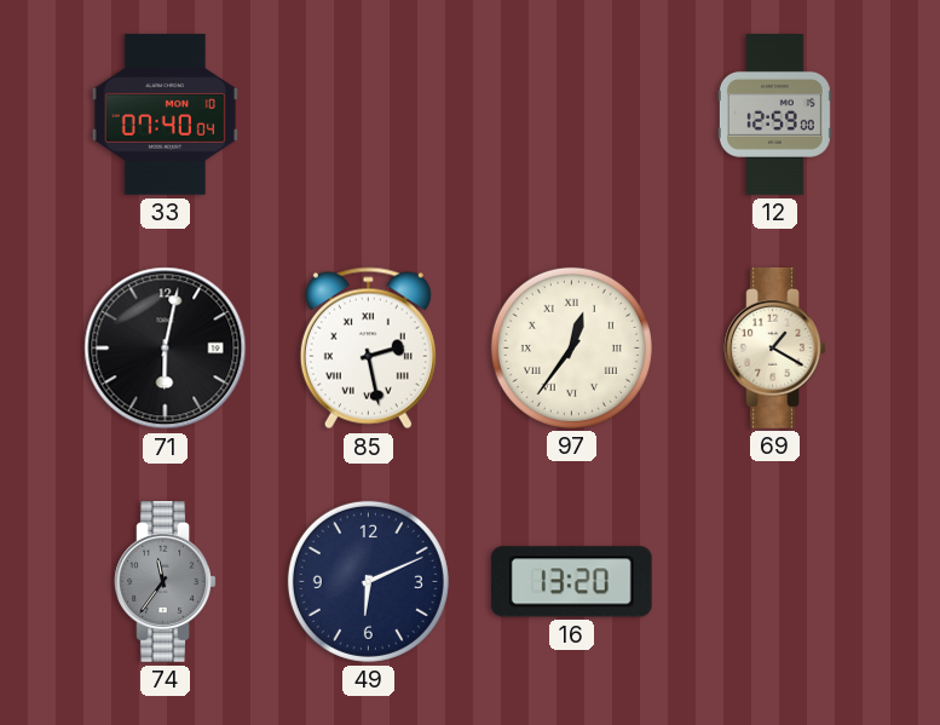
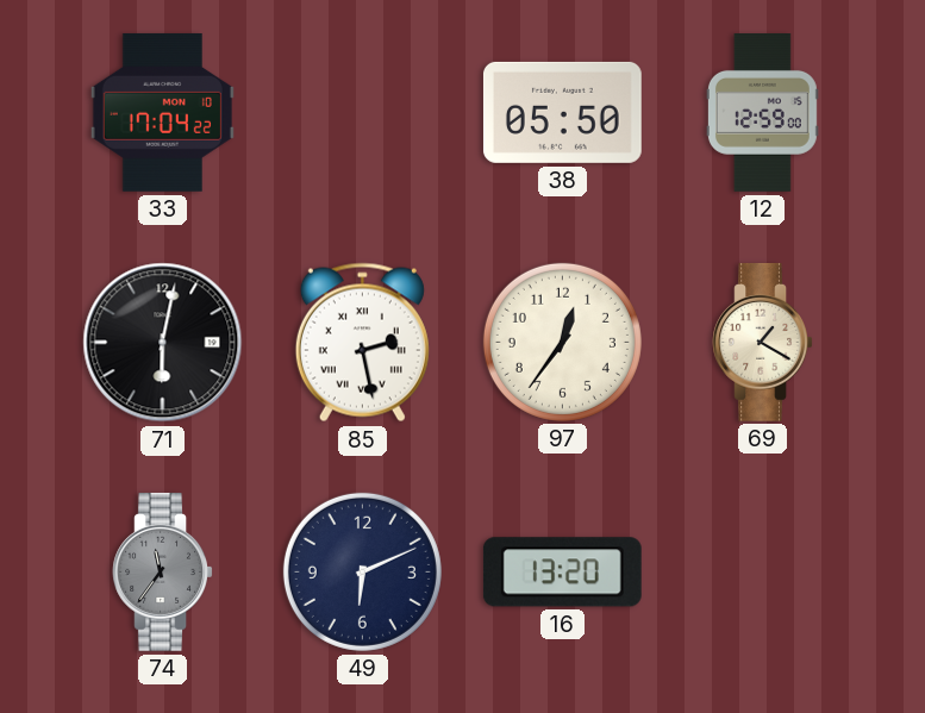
33: 07:40 -> 17:04 (162, 112)
38: none -> 05:50 (562, 112)
97 numerals: Roman -> Arabic (562, 342)
